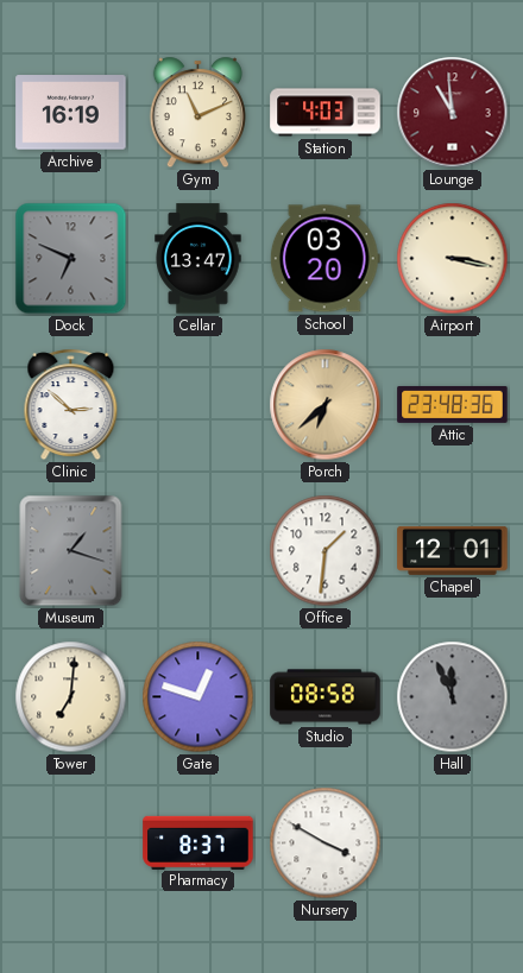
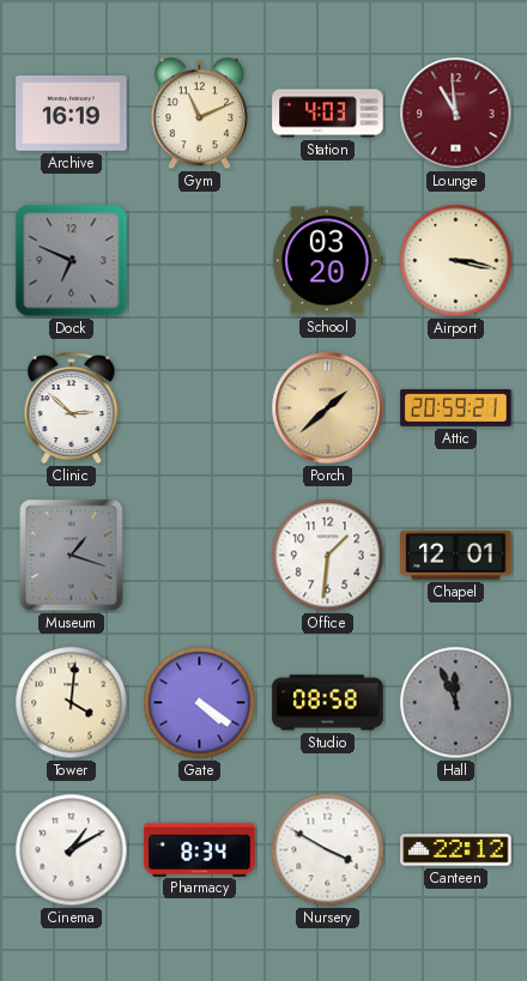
Cellar: 13:47 -> none (199, 259)
Porch: 6:38 -> 1:38 (328, 408)
Attic: 23:48 -> 20:59 (456, 407)
Tower: 7:01 -> 4:01 (72, 703)
Gate: 12:48 -> 4:21 (200, 703)
Cinema: none -> 1:10 (72, 850)
Pharmacy: 8:37 -> 8:34 (200, 849)
Canteen: none -> 22:12 (456, 850)
